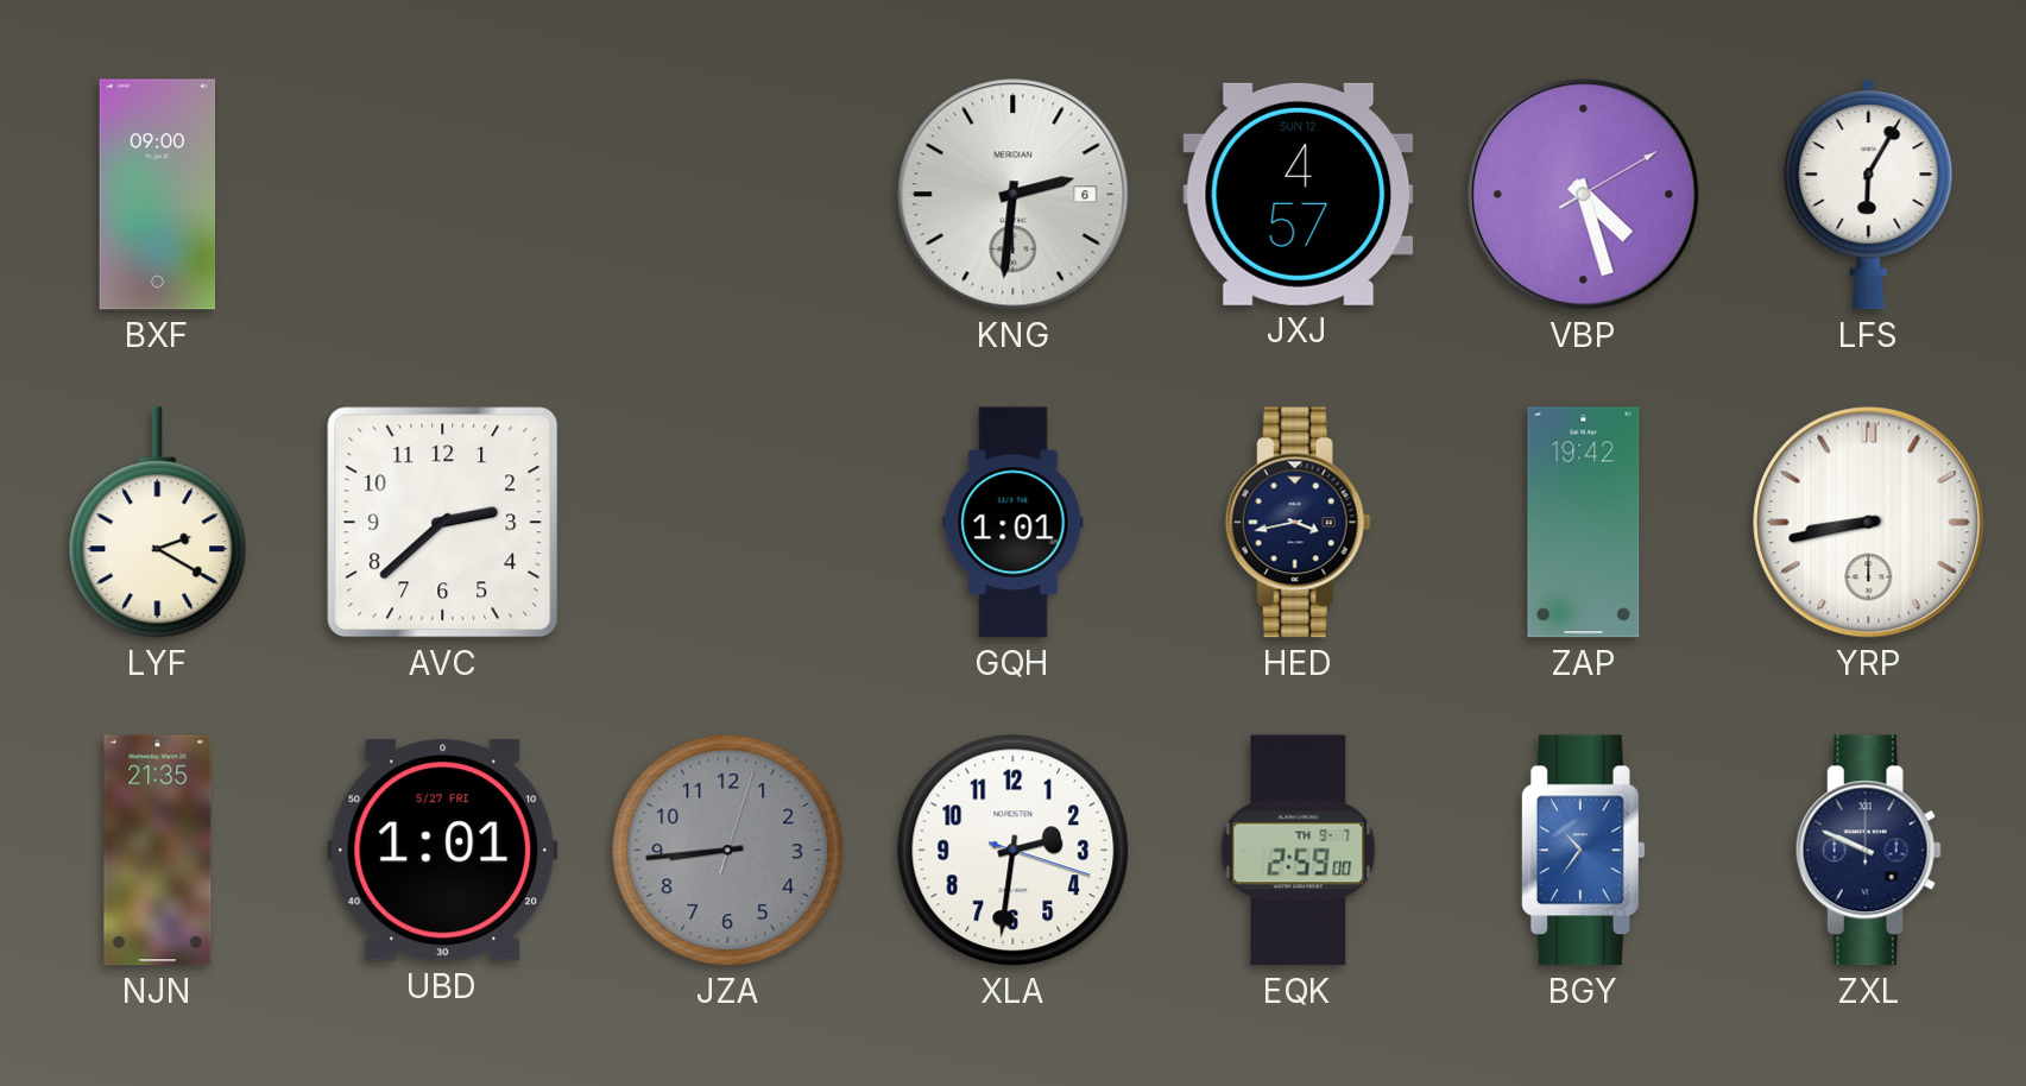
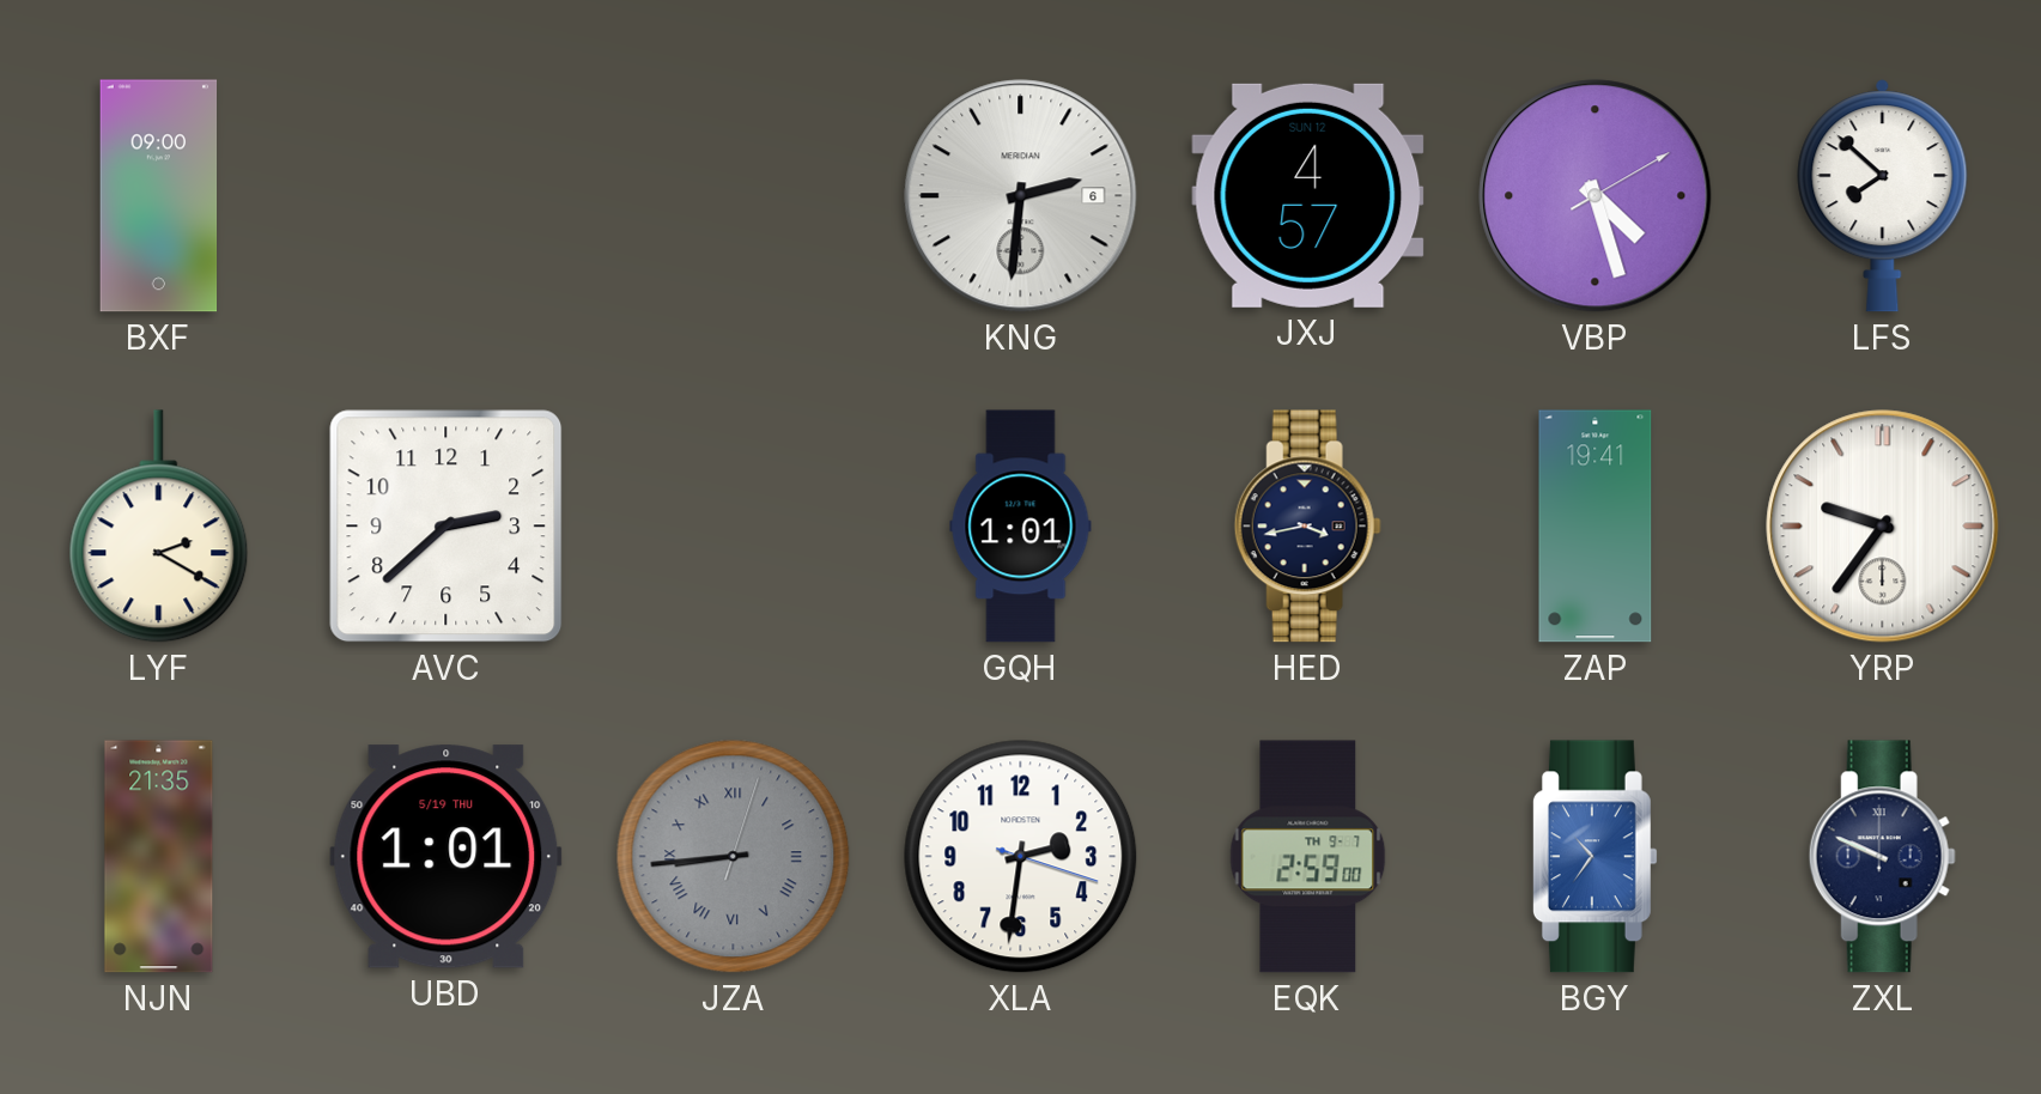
LFS: 6:05 -> 7:52 (1883, 196)
ZAP: 19:42 -> 19:41 (1596, 527)
YRP: 8:43 -> 9:36 (1883, 527)
UBD date: 5/27 FRI -> 5/19 THU (447, 857)
JZA numerals: Arabic -> Roman (734, 857)
